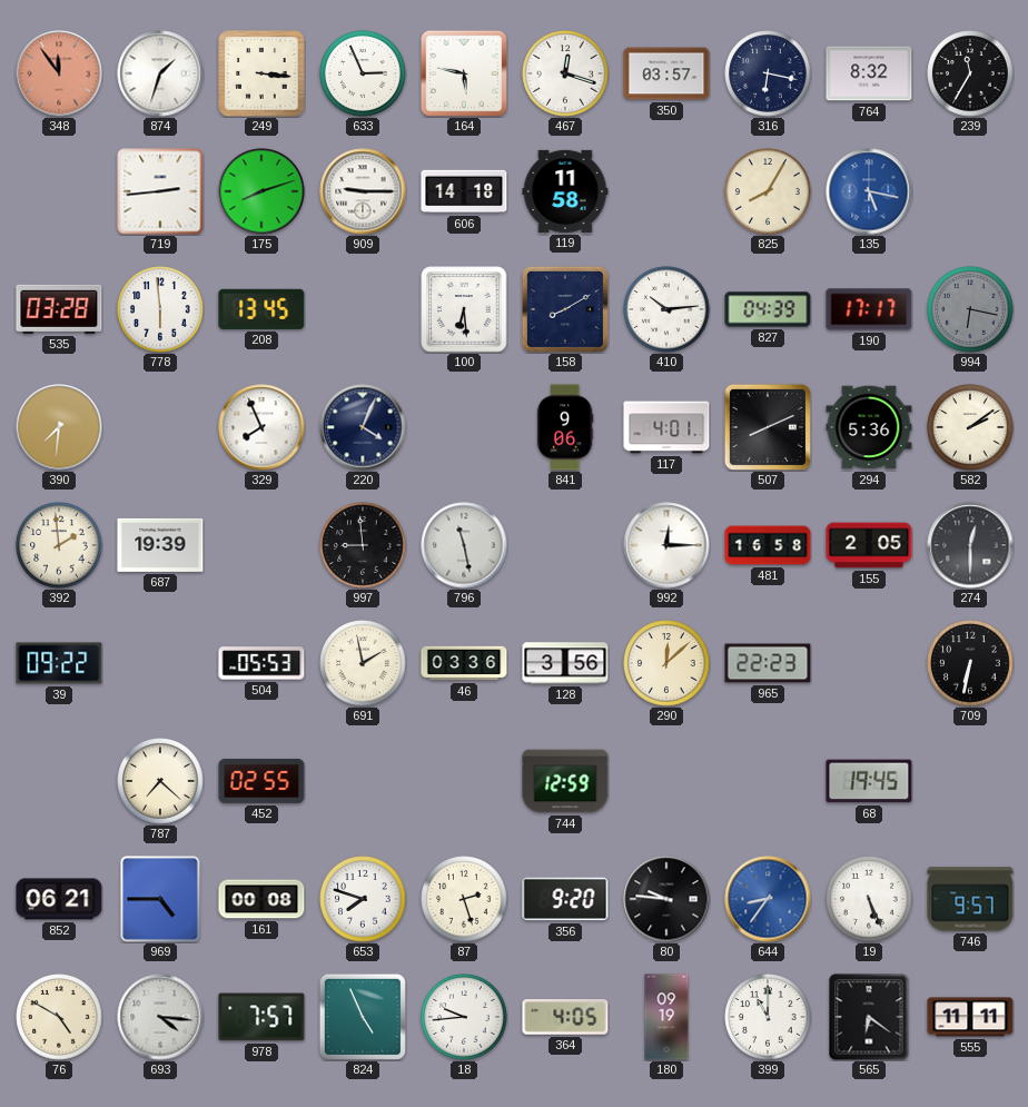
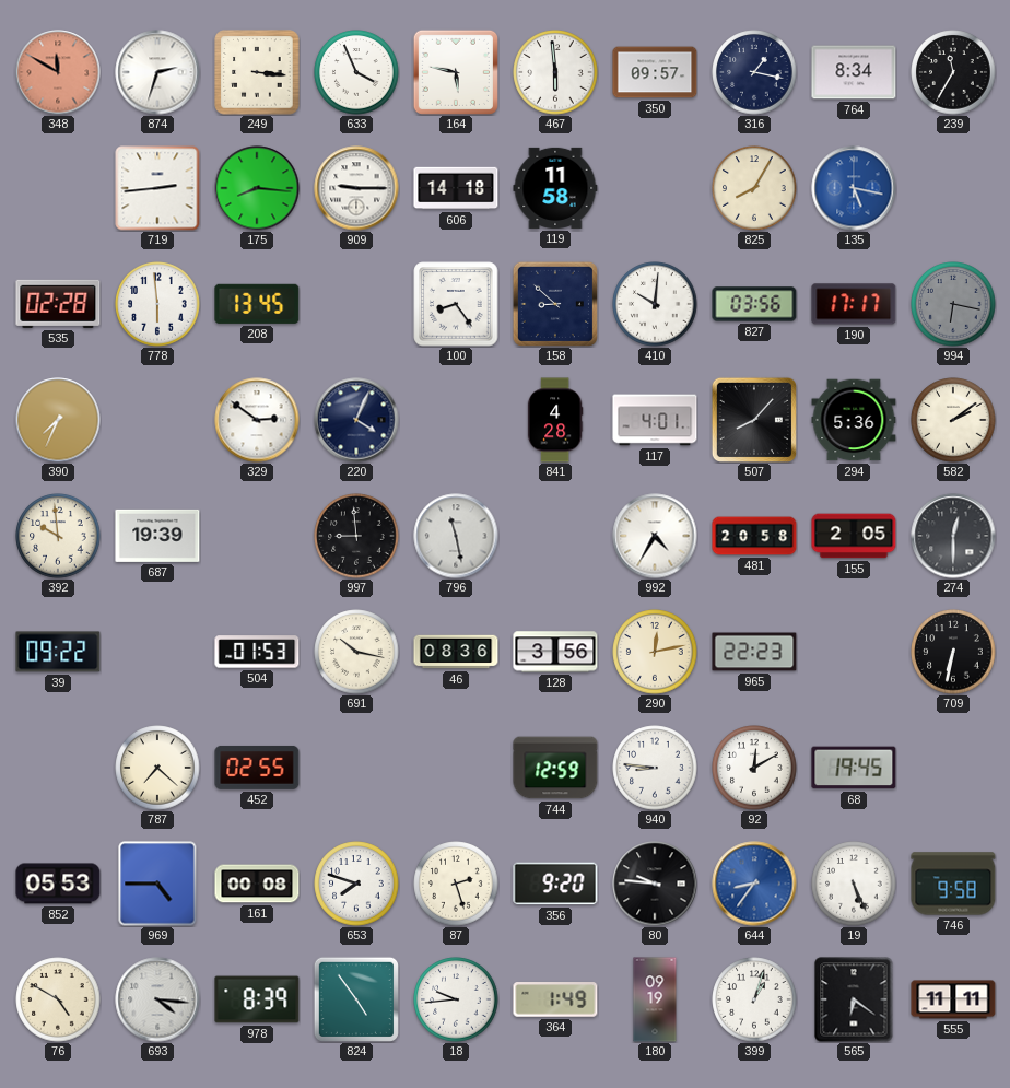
348: 11:54 -> 11:50 (58, 72)
874: 1:33 -> 2:33 (157, 72)
633: 2:56 -> 3:56 (356, 72)
467: 12:18 -> 5:59 (555, 72)
350: 03:57 -> 09:57 (655, 72)
316: 6:17 -> 1:17 (754, 72)
764: 8:32 -> 8:34 (854, 72)
175: 8:12 -> 8:16 (257, 188)
535: 03:28 -> 02:28 (58, 304)
100: 6:29 -> 8:24 (456, 304)
158: 8:10 -> 8:52 (555, 304)
410: 10:14 -> 10:01 (655, 304)
827: 04:39 -> 03:56 (754, 304)
390: 7:31 -> 7:34 (58, 420)
329: 7:56 -> 2:51 (257, 420)
841: 9:06 -> 4:28 (555, 420)
507: 8:11 -> 8:07 (754, 420)
392: 1:59 -> 9:59 (58, 536)
992: 12:15 -> 4:35 (655, 536)
481: 16:58 -> 20:58 (754, 536)
504: 05:53 -> 01:53 (257, 652)
691: 1:58 -> 10:17 (356, 652)
46: 03:36 -> 08:36 (456, 652)
290: 12:08 -> 12:13 (655, 652)
940: none -> 8:46 (655, 768)
92: none -> 12:10 (754, 768)
852: 06:21 -> 05:53 (58, 884)
746: 9:57 -> 9:58 (953, 884)
978: 7:57 -> 8:39 (257, 999)
824: 4:56 -> 4:54 (356, 999)
364: 4:05 -> 1:49 (555, 999)
399: 11:00 -> 1:03 (754, 999)
